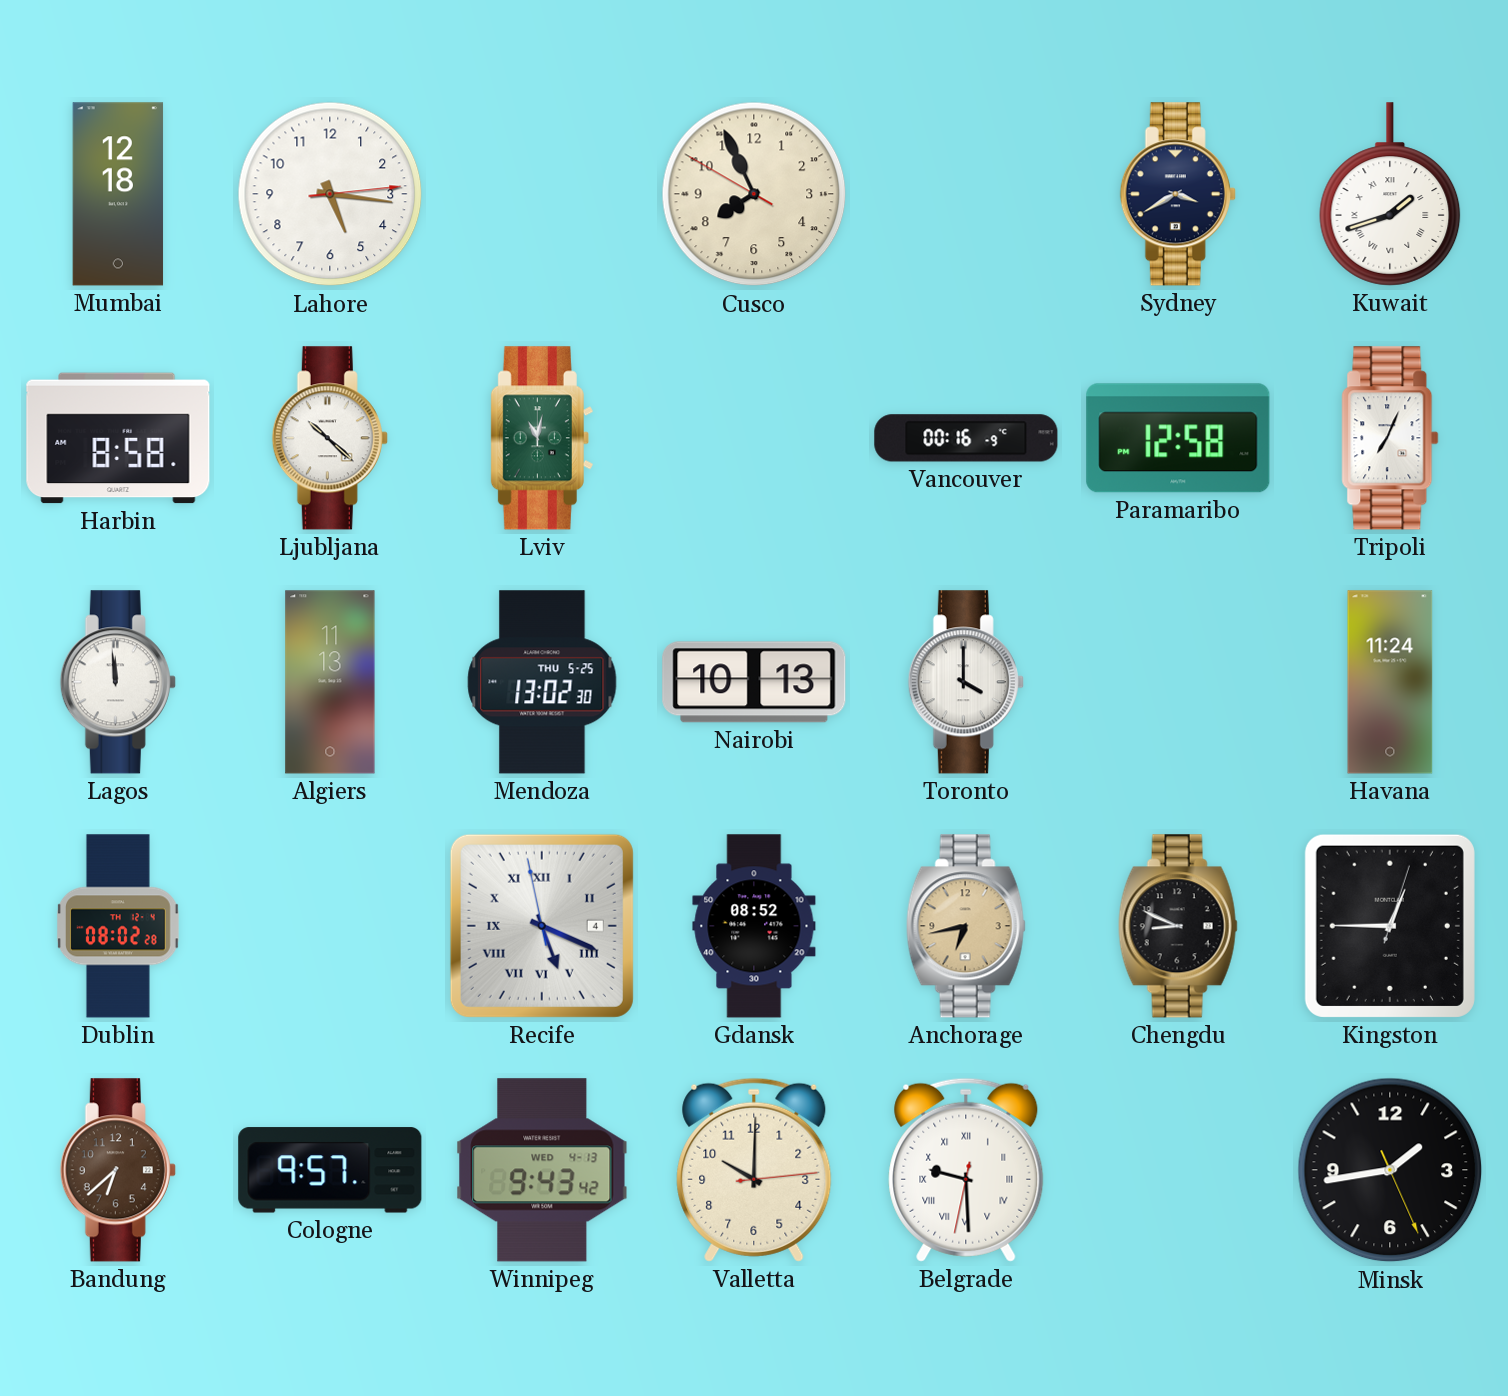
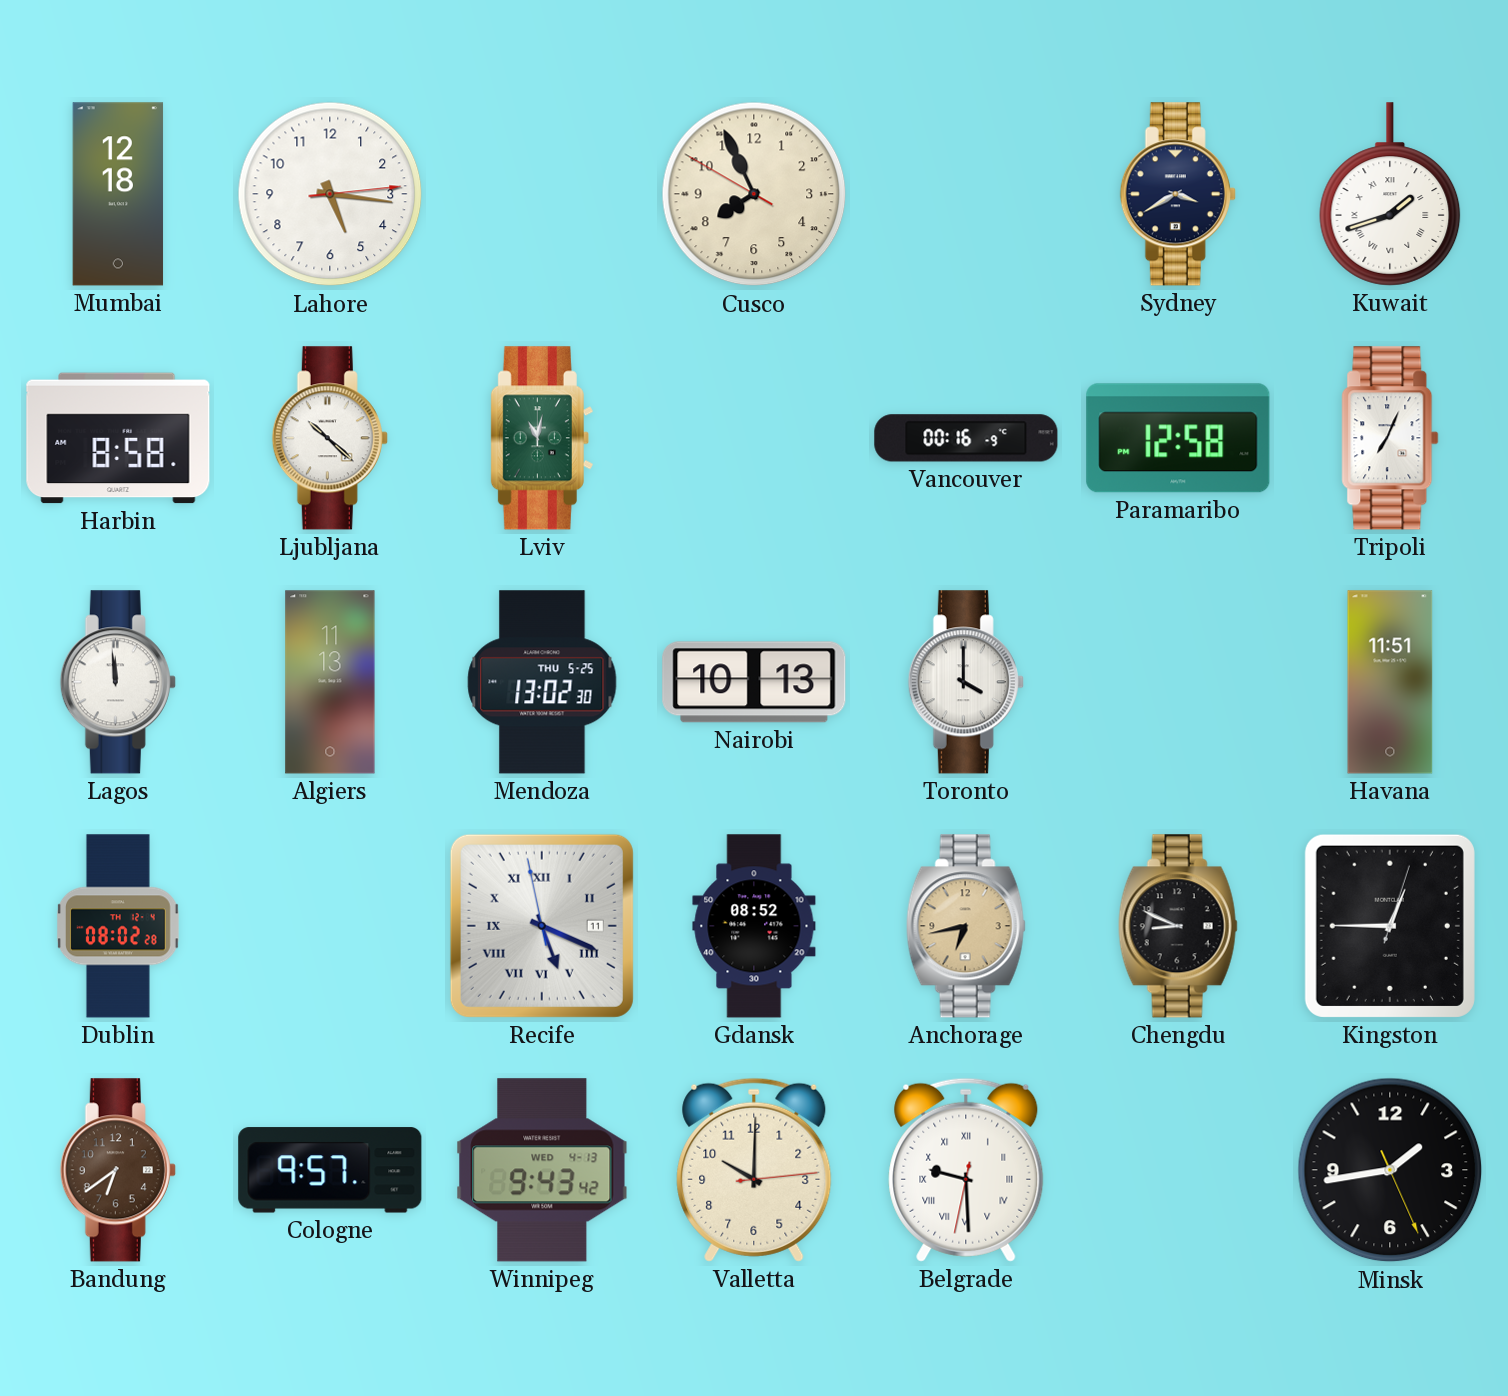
Havana: 11:24 -> 11:51 (1390, 682)
Recife date: 4 -> 11 (542, 926)
Bandung: 6:38 -> 6:39 (118, 1170)
